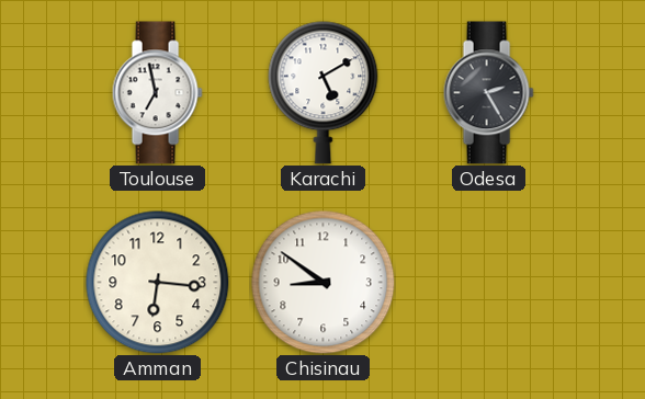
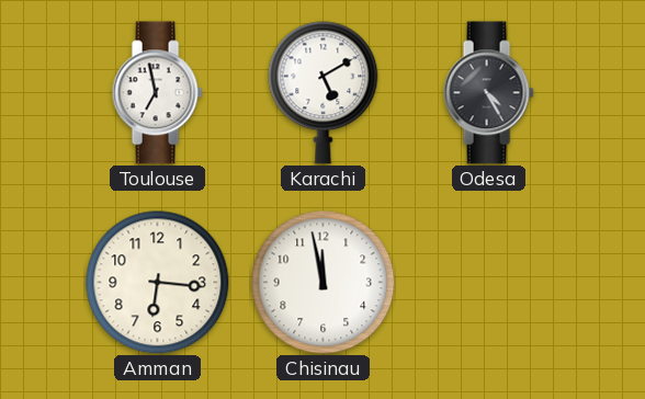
Odesa: 2:25 -> 4:25 (488, 93)
Chisinau: 8:51 -> 11:58 (324, 283)
